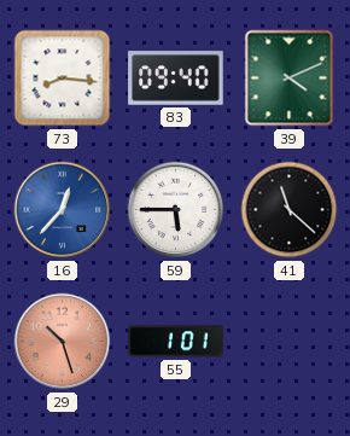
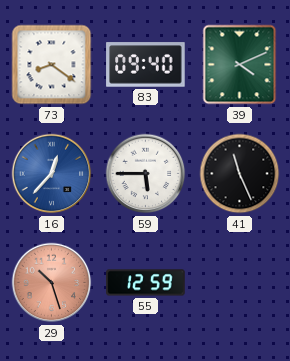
73: 8:16 -> 8:21 (52, 65)
41: 11:22 -> 11:26 (240, 174)
55: 1:01 -> 12:59 (146, 283)
